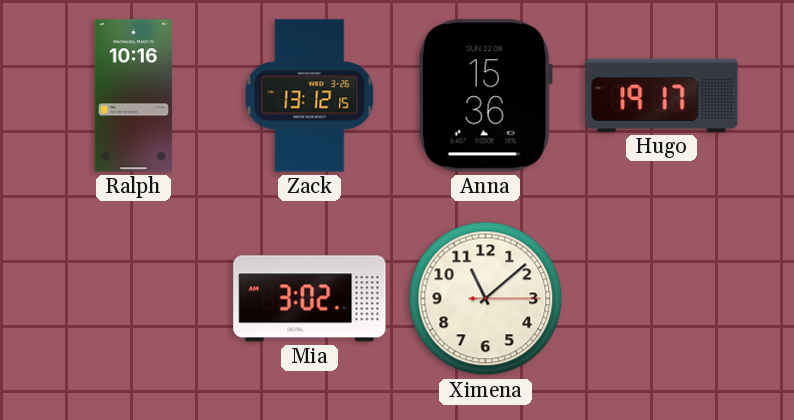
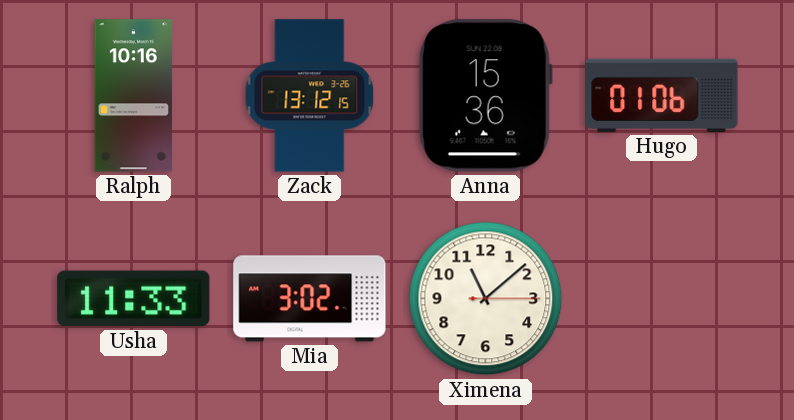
Hugo: 19:17 -> 01:06 (662, 95)
Usha: none -> 11:33 (134, 299)
